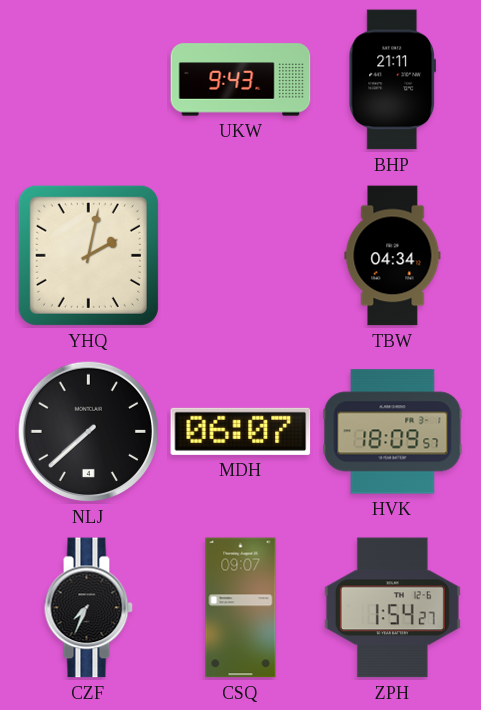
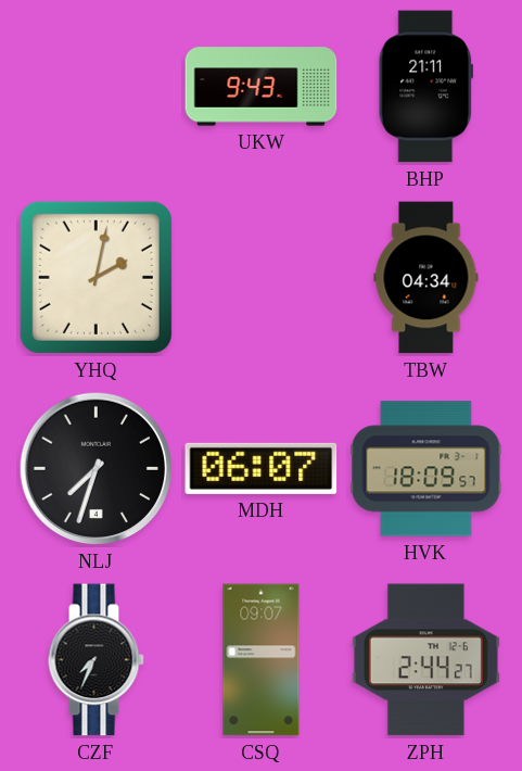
NLJ: 7:38 -> 7:33 (97, 469)
ZPH: 1:54 -> 2:44 (425, 660)
